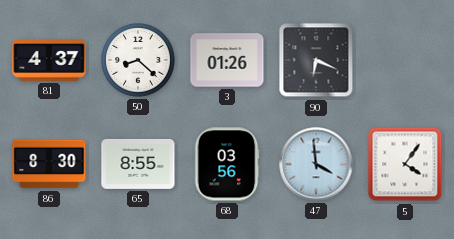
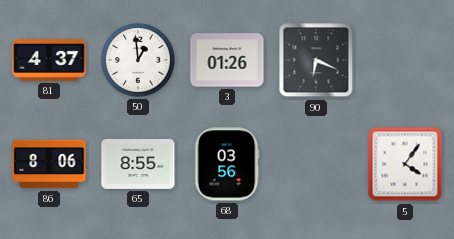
50: 8:22 -> 12:59 (138, 60)
86: 8:30 -> 8:06 (49, 164)
47: 3:59 -> none (316, 164)
